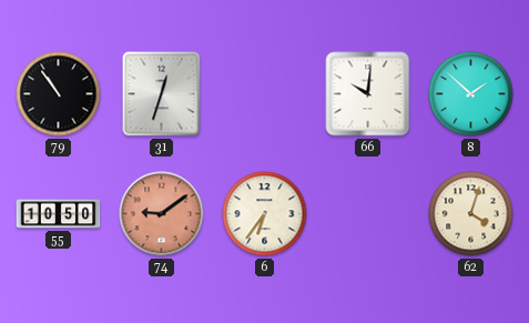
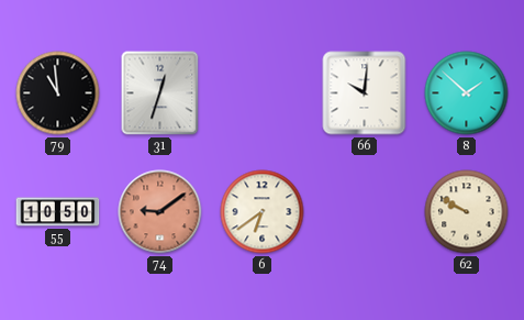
79: 10:54 -> 10:59 (58, 93)
6: 6:36 -> 6:39 (263, 212)
62: 4:03 -> 9:50 (467, 212)
